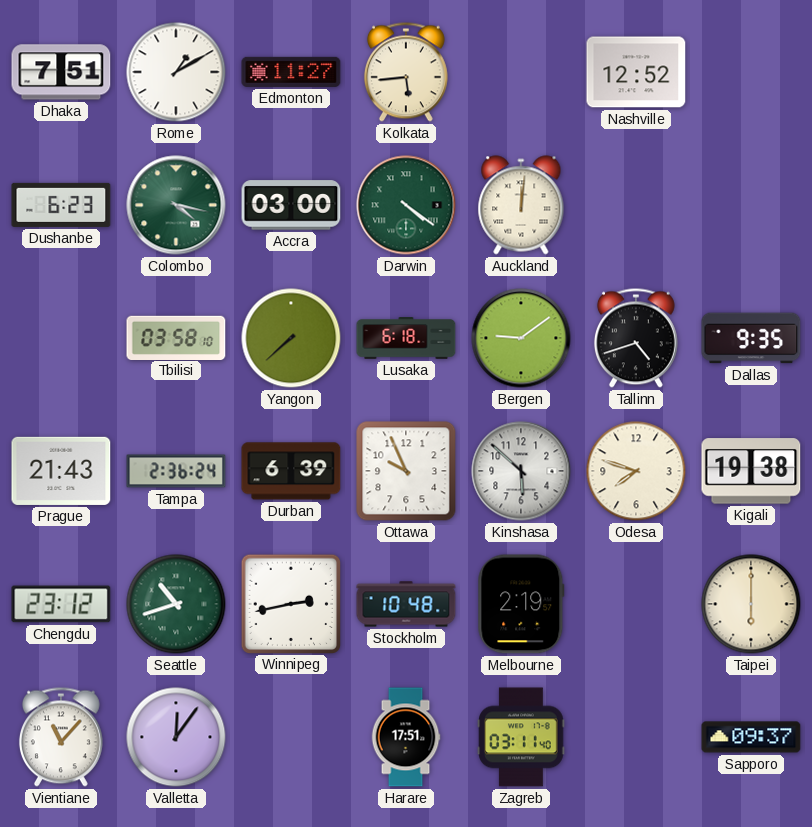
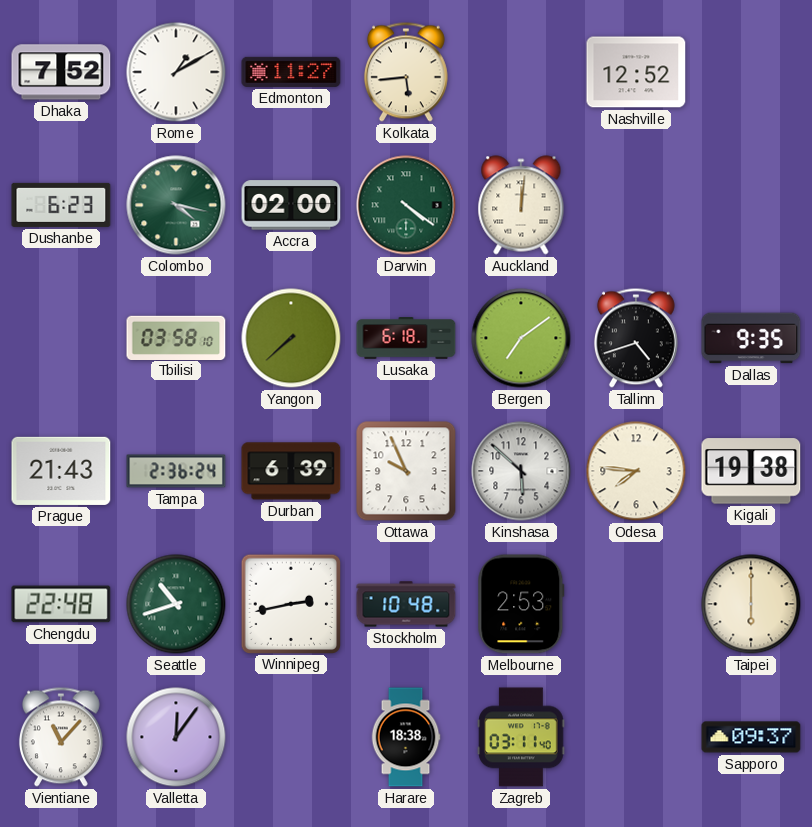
Dhaka: 7:51 -> 7:52 (61, 72)
Accra: 03:00 -> 02:00 (291, 205)
Bergen: 9:09 -> 7:09 (521, 338)
Odesa: 7:48 -> 7:46 (636, 471)
Chengdu: 23:12 -> 22:48 (61, 604)
Melbourne: 2:19 -> 2:53 (521, 604)
Harare: 17:51 -> 18:38 (406, 737)
